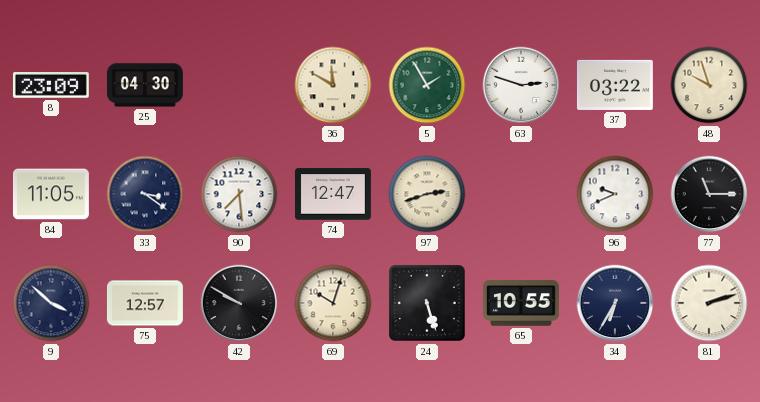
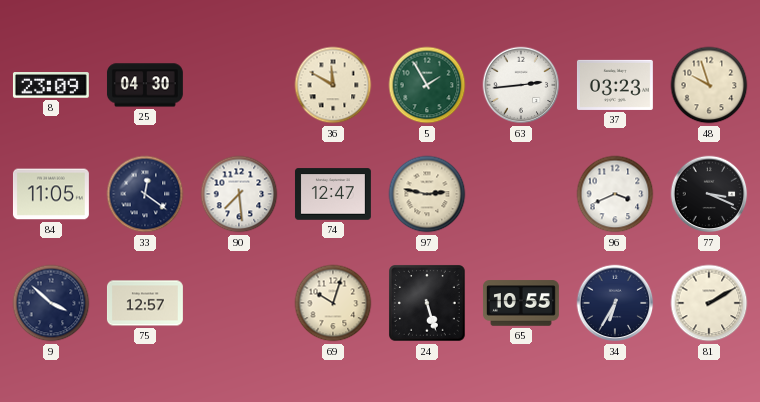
63: 2:48 -> 2:44 (521, 85)
37: 03:22 -> 03:23 (615, 85)
33: 3:21 -> 12:21 (145, 194)
97: 2:42 -> 2:47 (427, 194)
96: 9:41 -> 3:41 (615, 194)
77: 11:15 -> 3:19 (709, 194)
42: 9:50 -> none (239, 303)
81: 2:12 -> 2:10 (709, 303)
